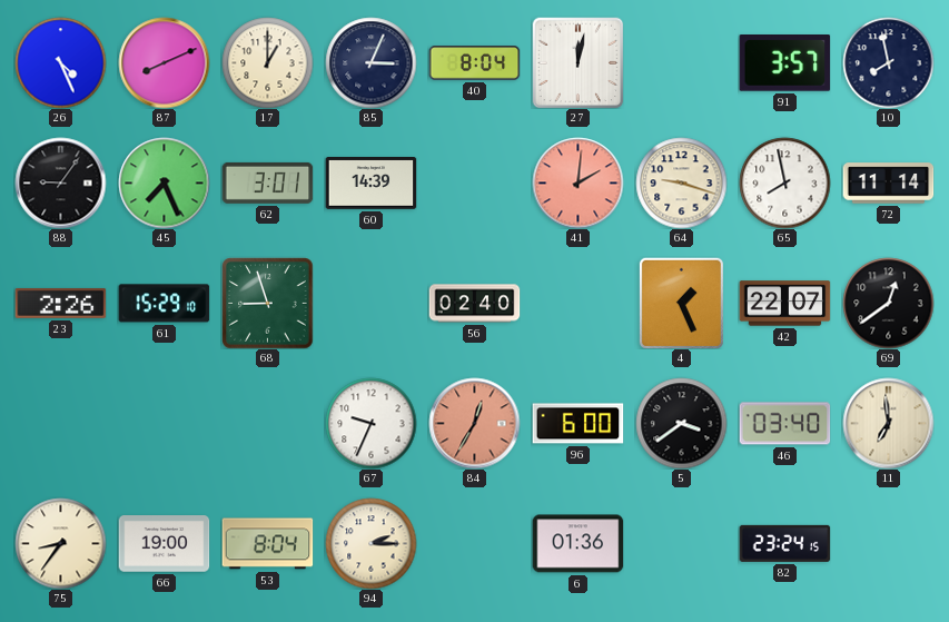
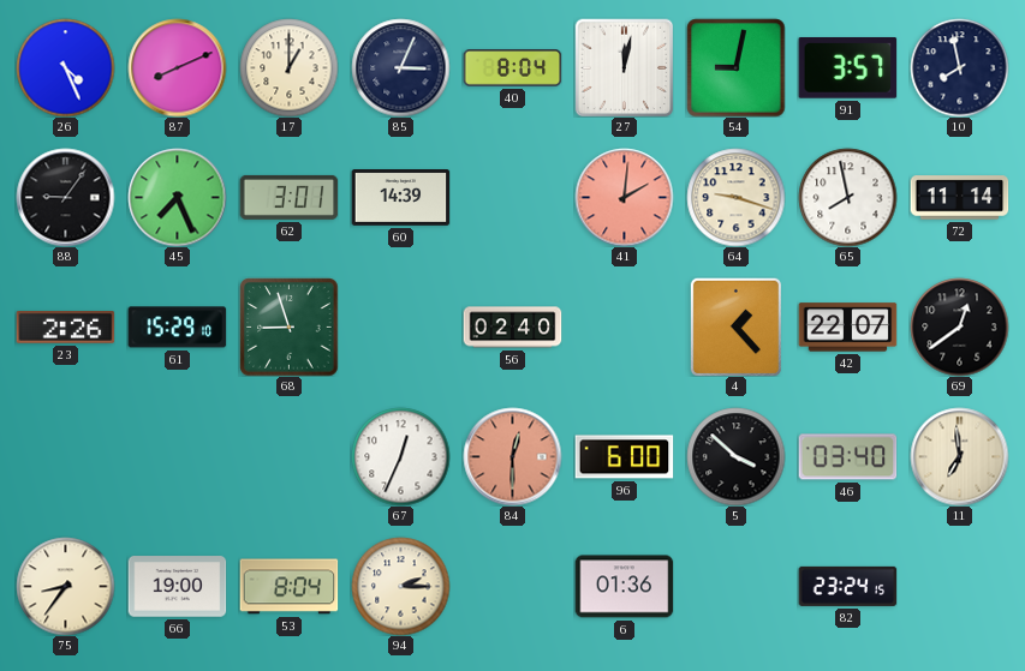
54: none -> 9:02 (735, 67)
4: 1:26 -> 1:23 (735, 326)
67: 9:34 -> 12:34 (400, 456)
84: 12:35 -> 12:30 (512, 456)
5: 3:39 -> 3:52 (735, 456)
